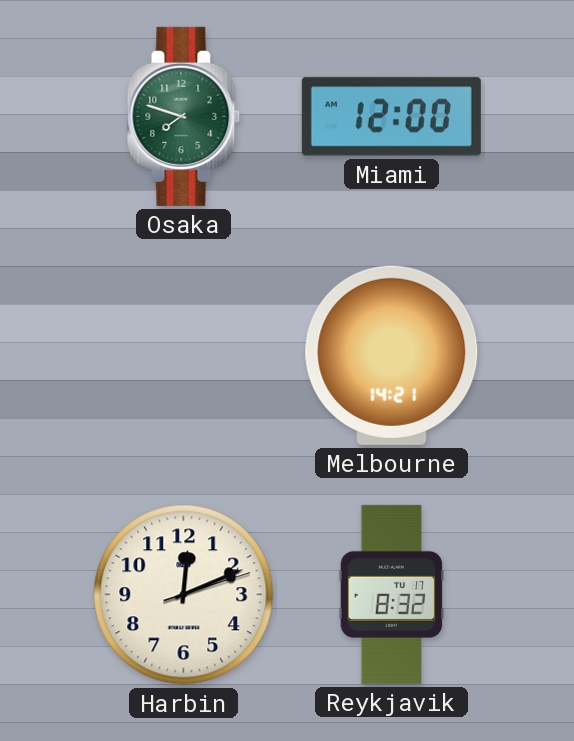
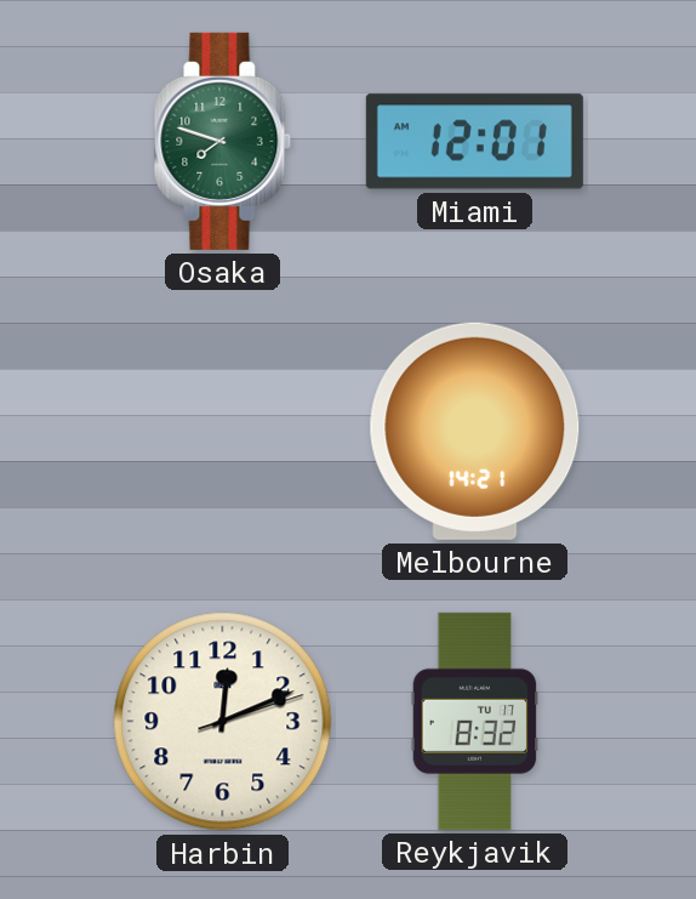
Miami: 12:00 -> 12:01 (474, 142)
